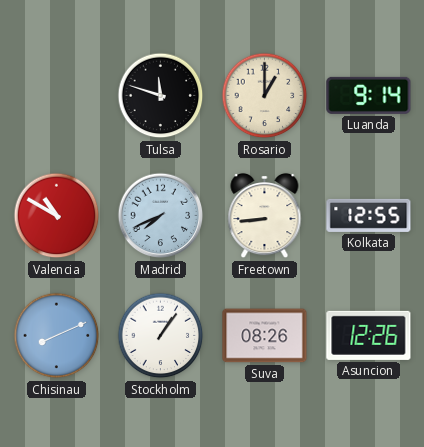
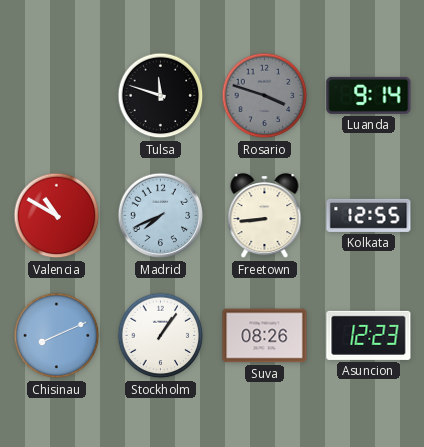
Rosario: 1:00 -> 3:48 (265, 96)
Rosario dial: cream -> grey (265, 96)
Asuncion: 12:26 -> 12:23 (369, 335)
